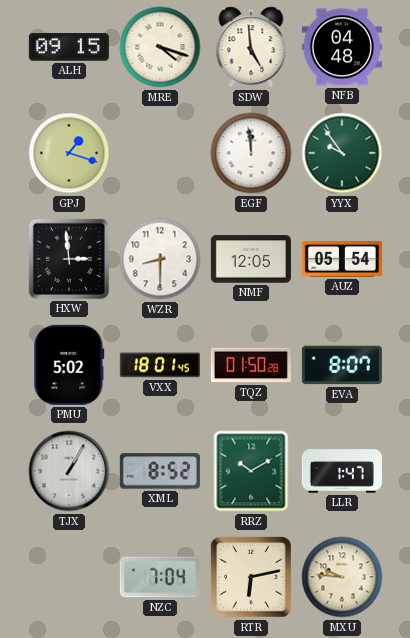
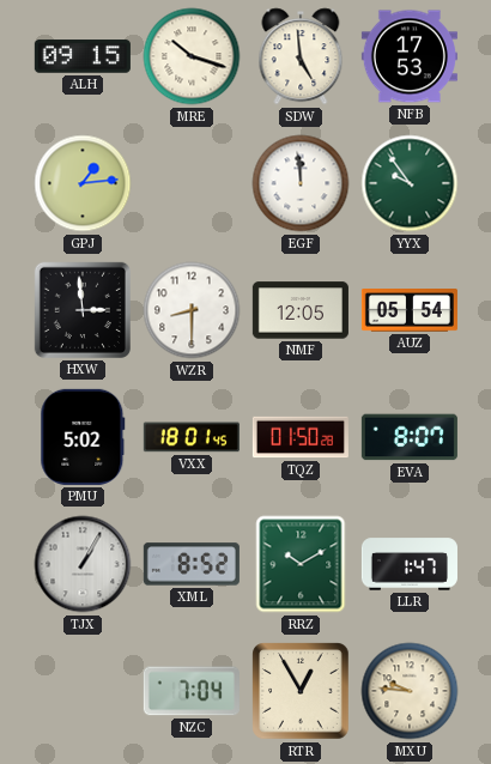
MRE: 4:18 -> 10:18 (192, 56)
NFB: 04:48 -> 17:53 (410, 56)
GPJ: 1:18 -> 1:14 (83, 183)
RTR: 6:13 -> 12:55 (301, 691)
